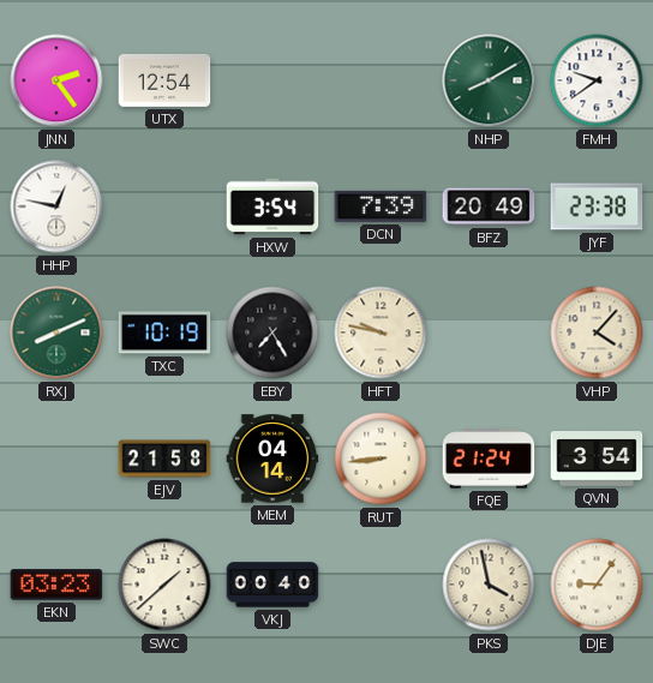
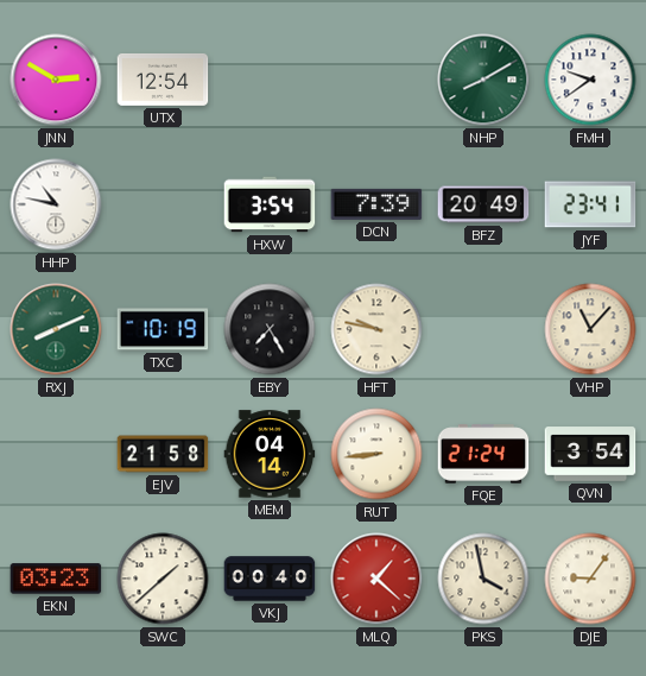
JNN: 2:24 -> 2:50 (56, 80)
HHP: 12:47 -> 10:47 (56, 204)
JYF: 23:38 -> 23:41 (590, 204)
VHP: 4:07 -> 11:07 (590, 329)
MLQ: none -> 1:22 (376, 579)
